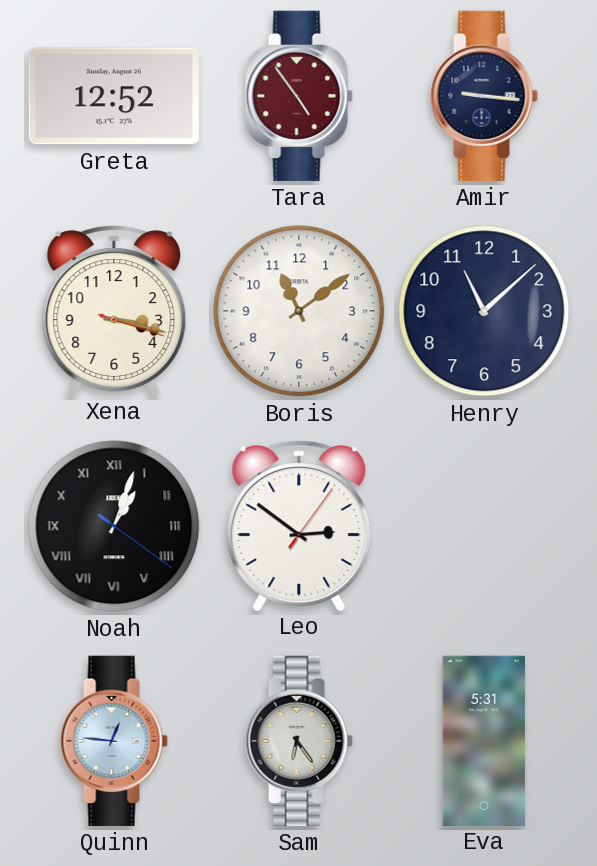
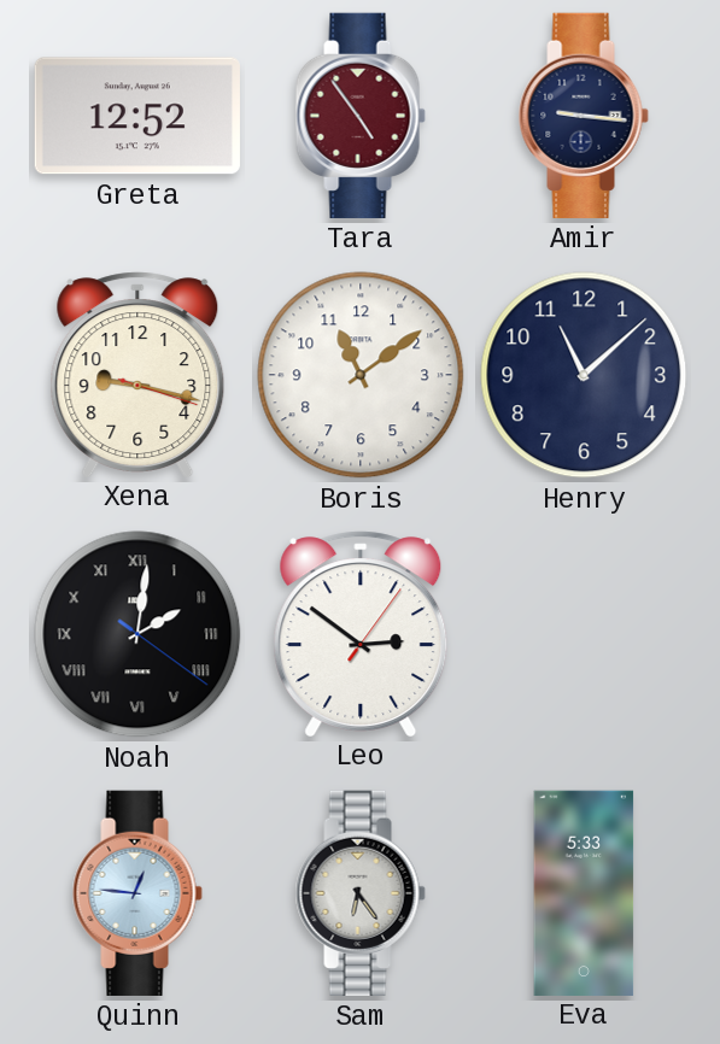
Xena: 3:17 -> 9:17 (137, 374)
Noah: 1:03 -> 2:01 (137, 634)
Eva: 5:31 -> 5:33 (584, 892)
